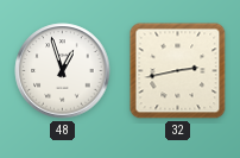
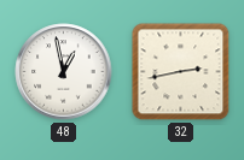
48: 12:57 -> 12:58 (64, 72)
